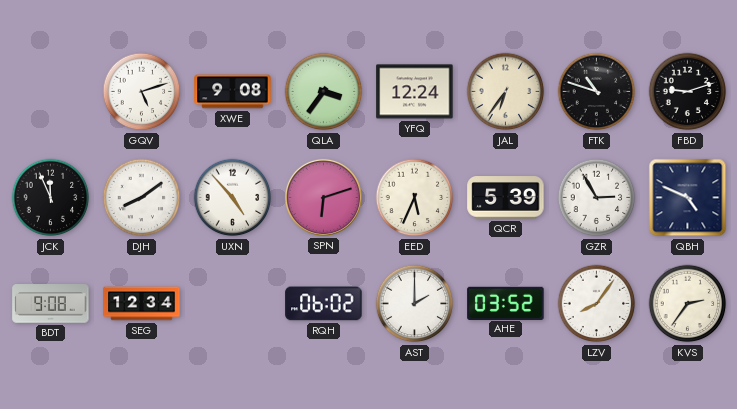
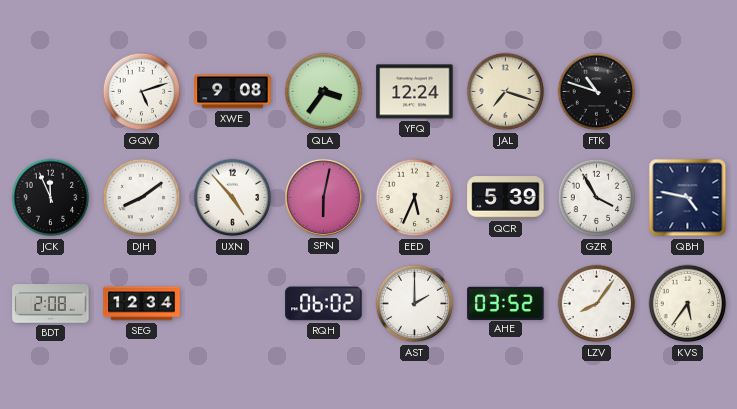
JAL: 6:36 -> 7:18 (506, 92)
FBD: 9:12 -> none (688, 92)
SPN: 6:12 -> 6:02 (323, 197)
GZR: 2:55 -> 3:55 (597, 198)
QBH: 4:49 -> 4:47 (688, 198)
BDT: 9:08 -> 2:08 (51, 304)
KVS: 2:36 -> 5:36 (688, 304)
